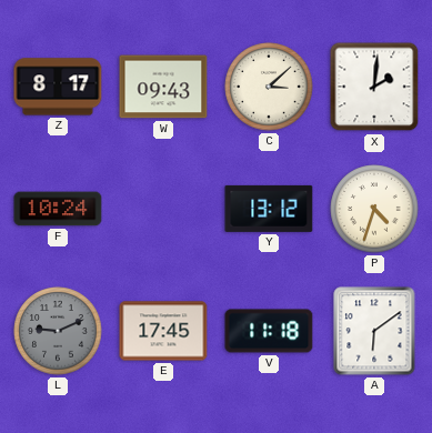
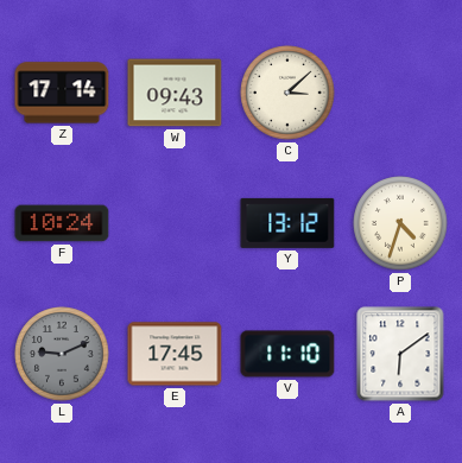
Z: 8:17 -> 17:14 (62, 93)
X: 2:01 -> none (374, 87)
V: 11:18 -> 11:10 (287, 354)
